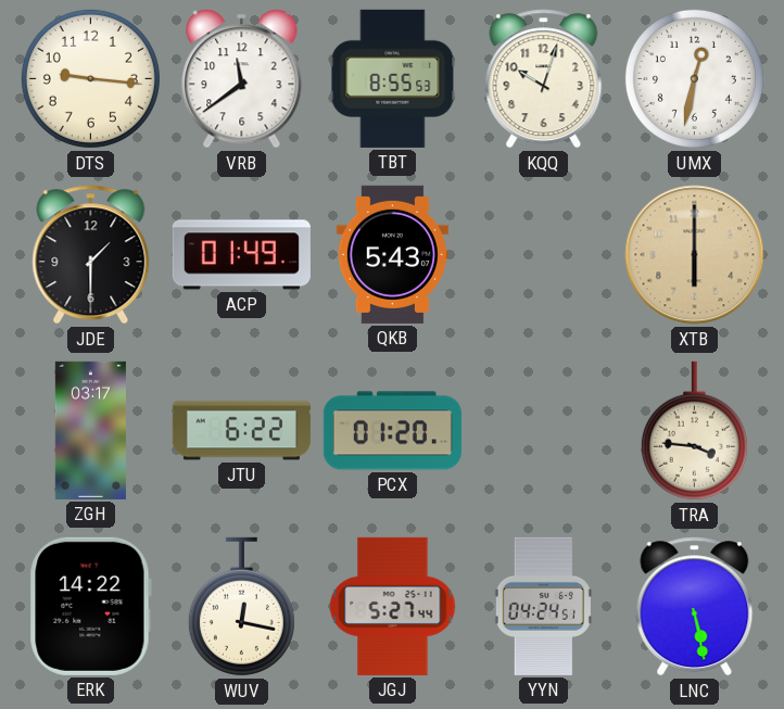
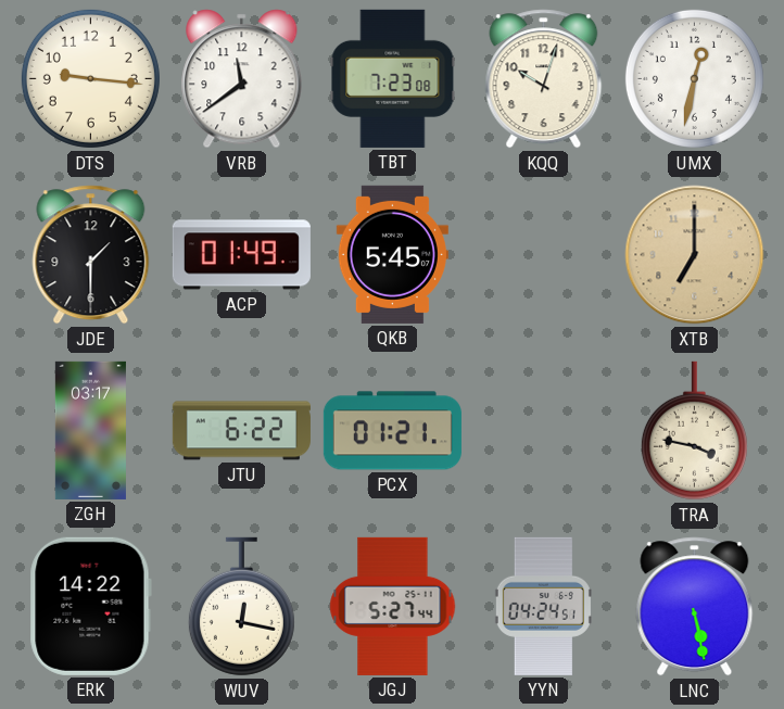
TBT: 8:55 -> 7:23 (393, 78)
QKB: 5:43 -> 5:45 (392, 254)
XTB: 6:00 -> 7:00 (695, 255)
PCX: 01:20 -> 01:21 (392, 431)
TRA: 3:46 -> 3:47 (694, 431)
